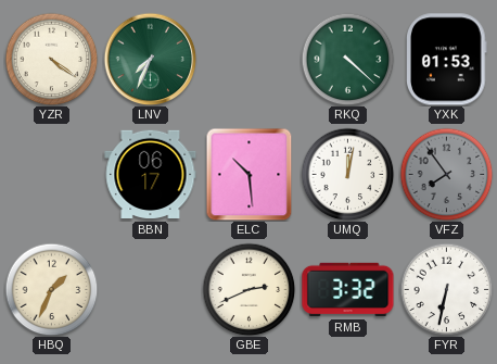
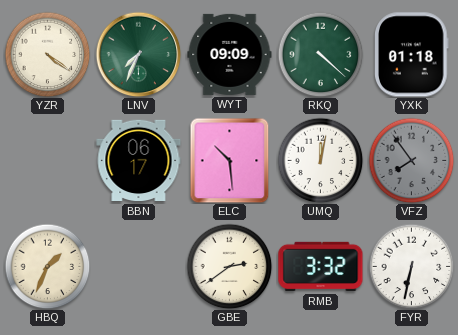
WYT: none -> 09:09 (230, 54)
YXK: 01:53 -> 01:18 (412, 55)
GBE: 2:41 -> 2:39 (229, 266)
